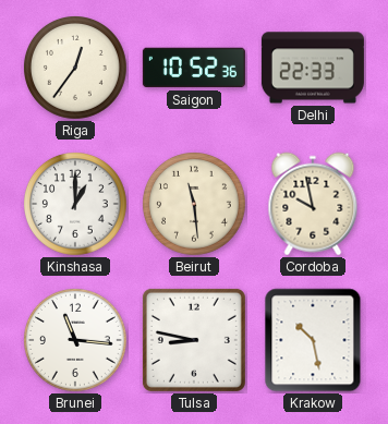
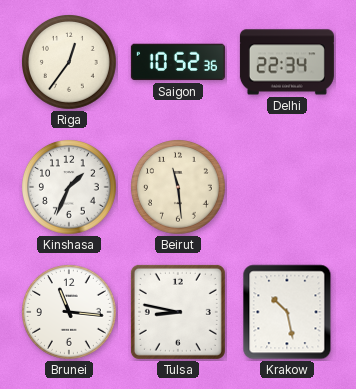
Delhi: 22:33 -> 22:34 (287, 62)
Kinshasa: 1:00 -> 1:34 (70, 188)
Cordoba: 9:58 -> none (313, 204)
